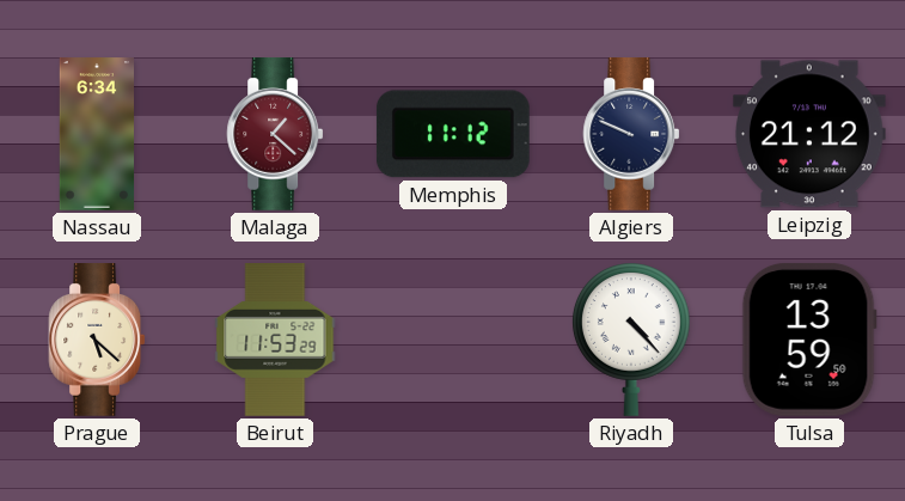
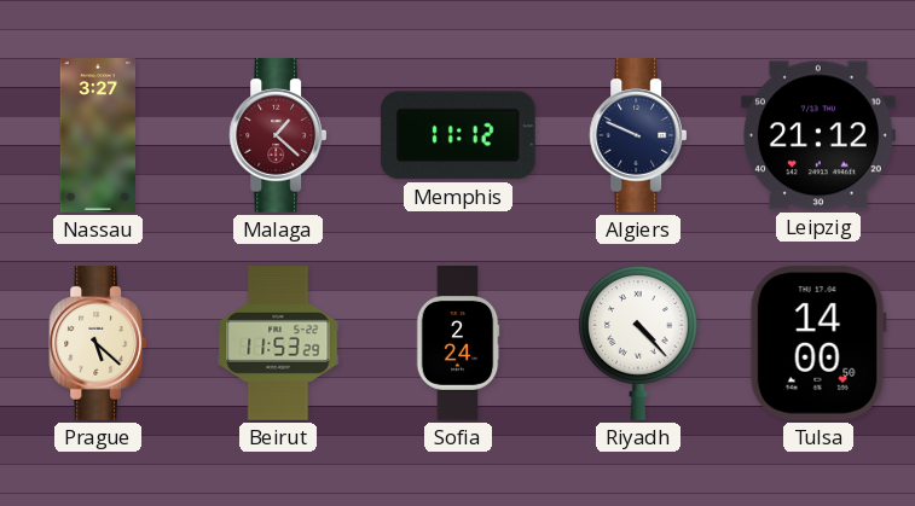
Nassau: 6:34 -> 3:27 (97, 135)
Sofia: none -> 2:24 (458, 343)
Tulsa: 13:59 -> 14:00 (818, 343)
